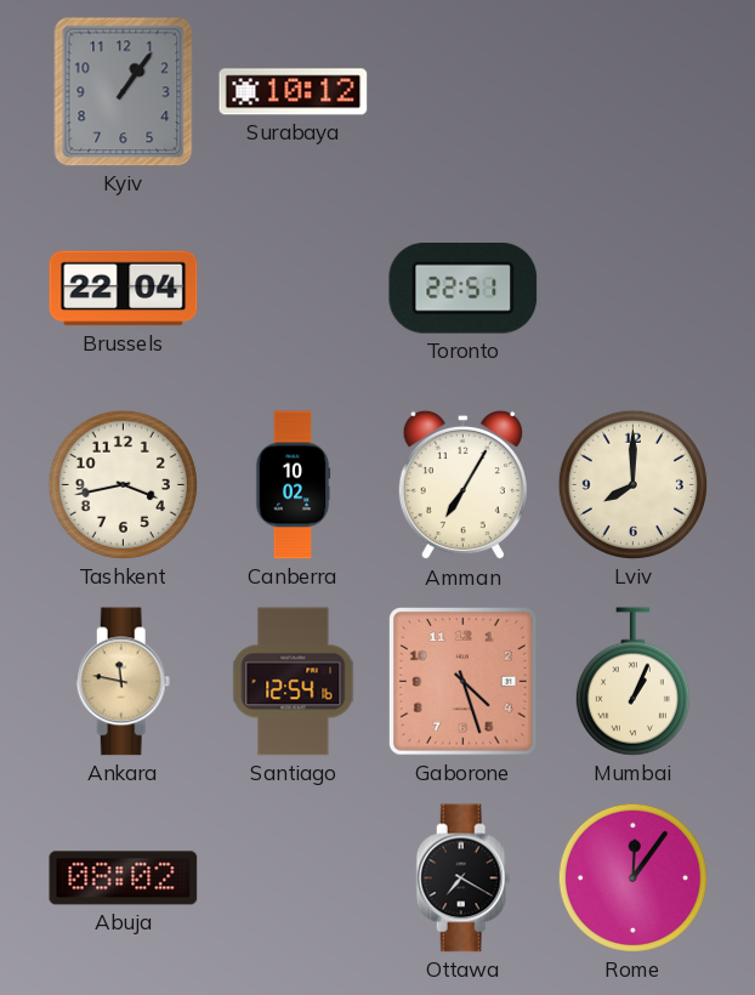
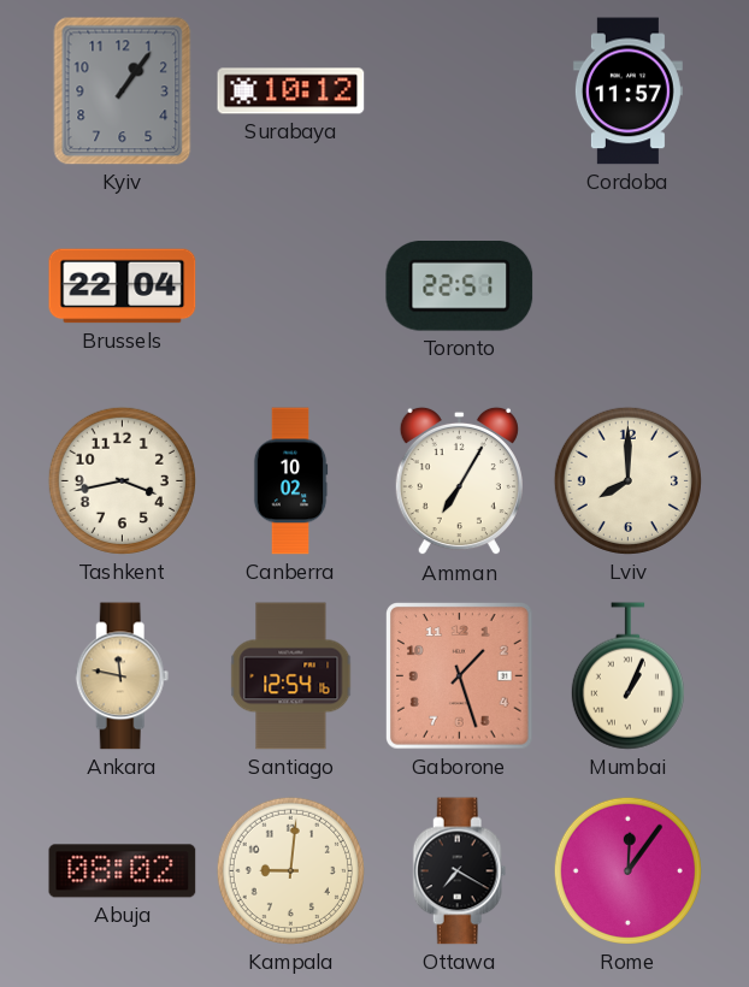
Cordoba: none -> 11:57 (627, 91)
Gaborone: 4:27 -> 1:27 (460, 676)
Kampala: none -> 9:01 (290, 870)
